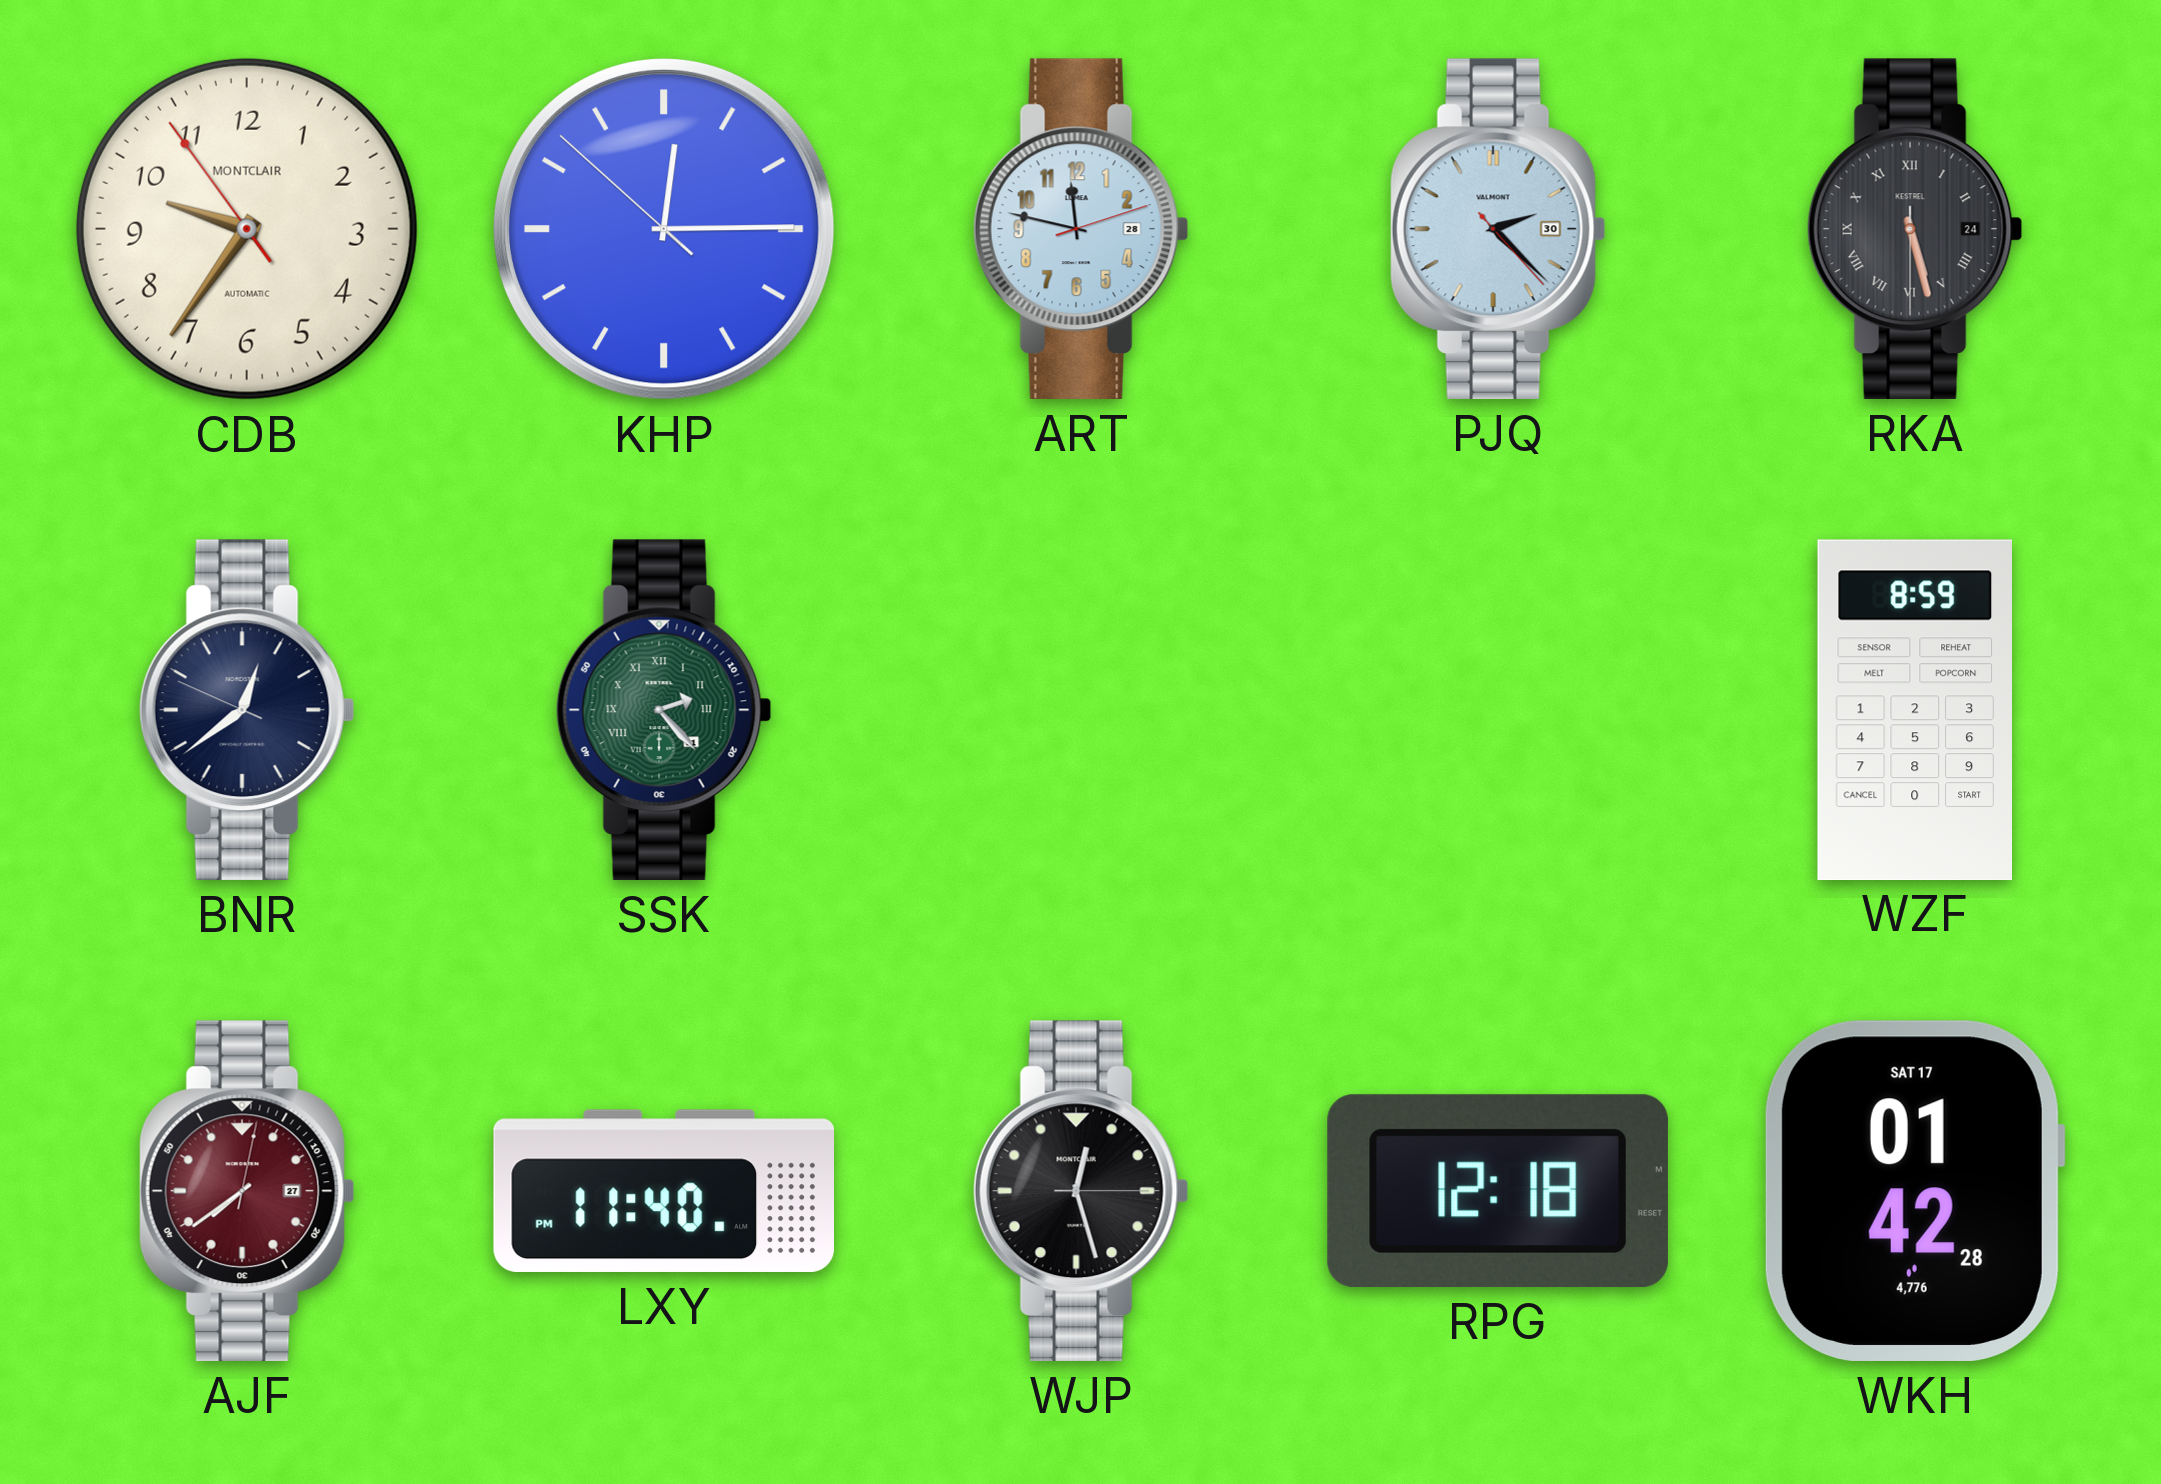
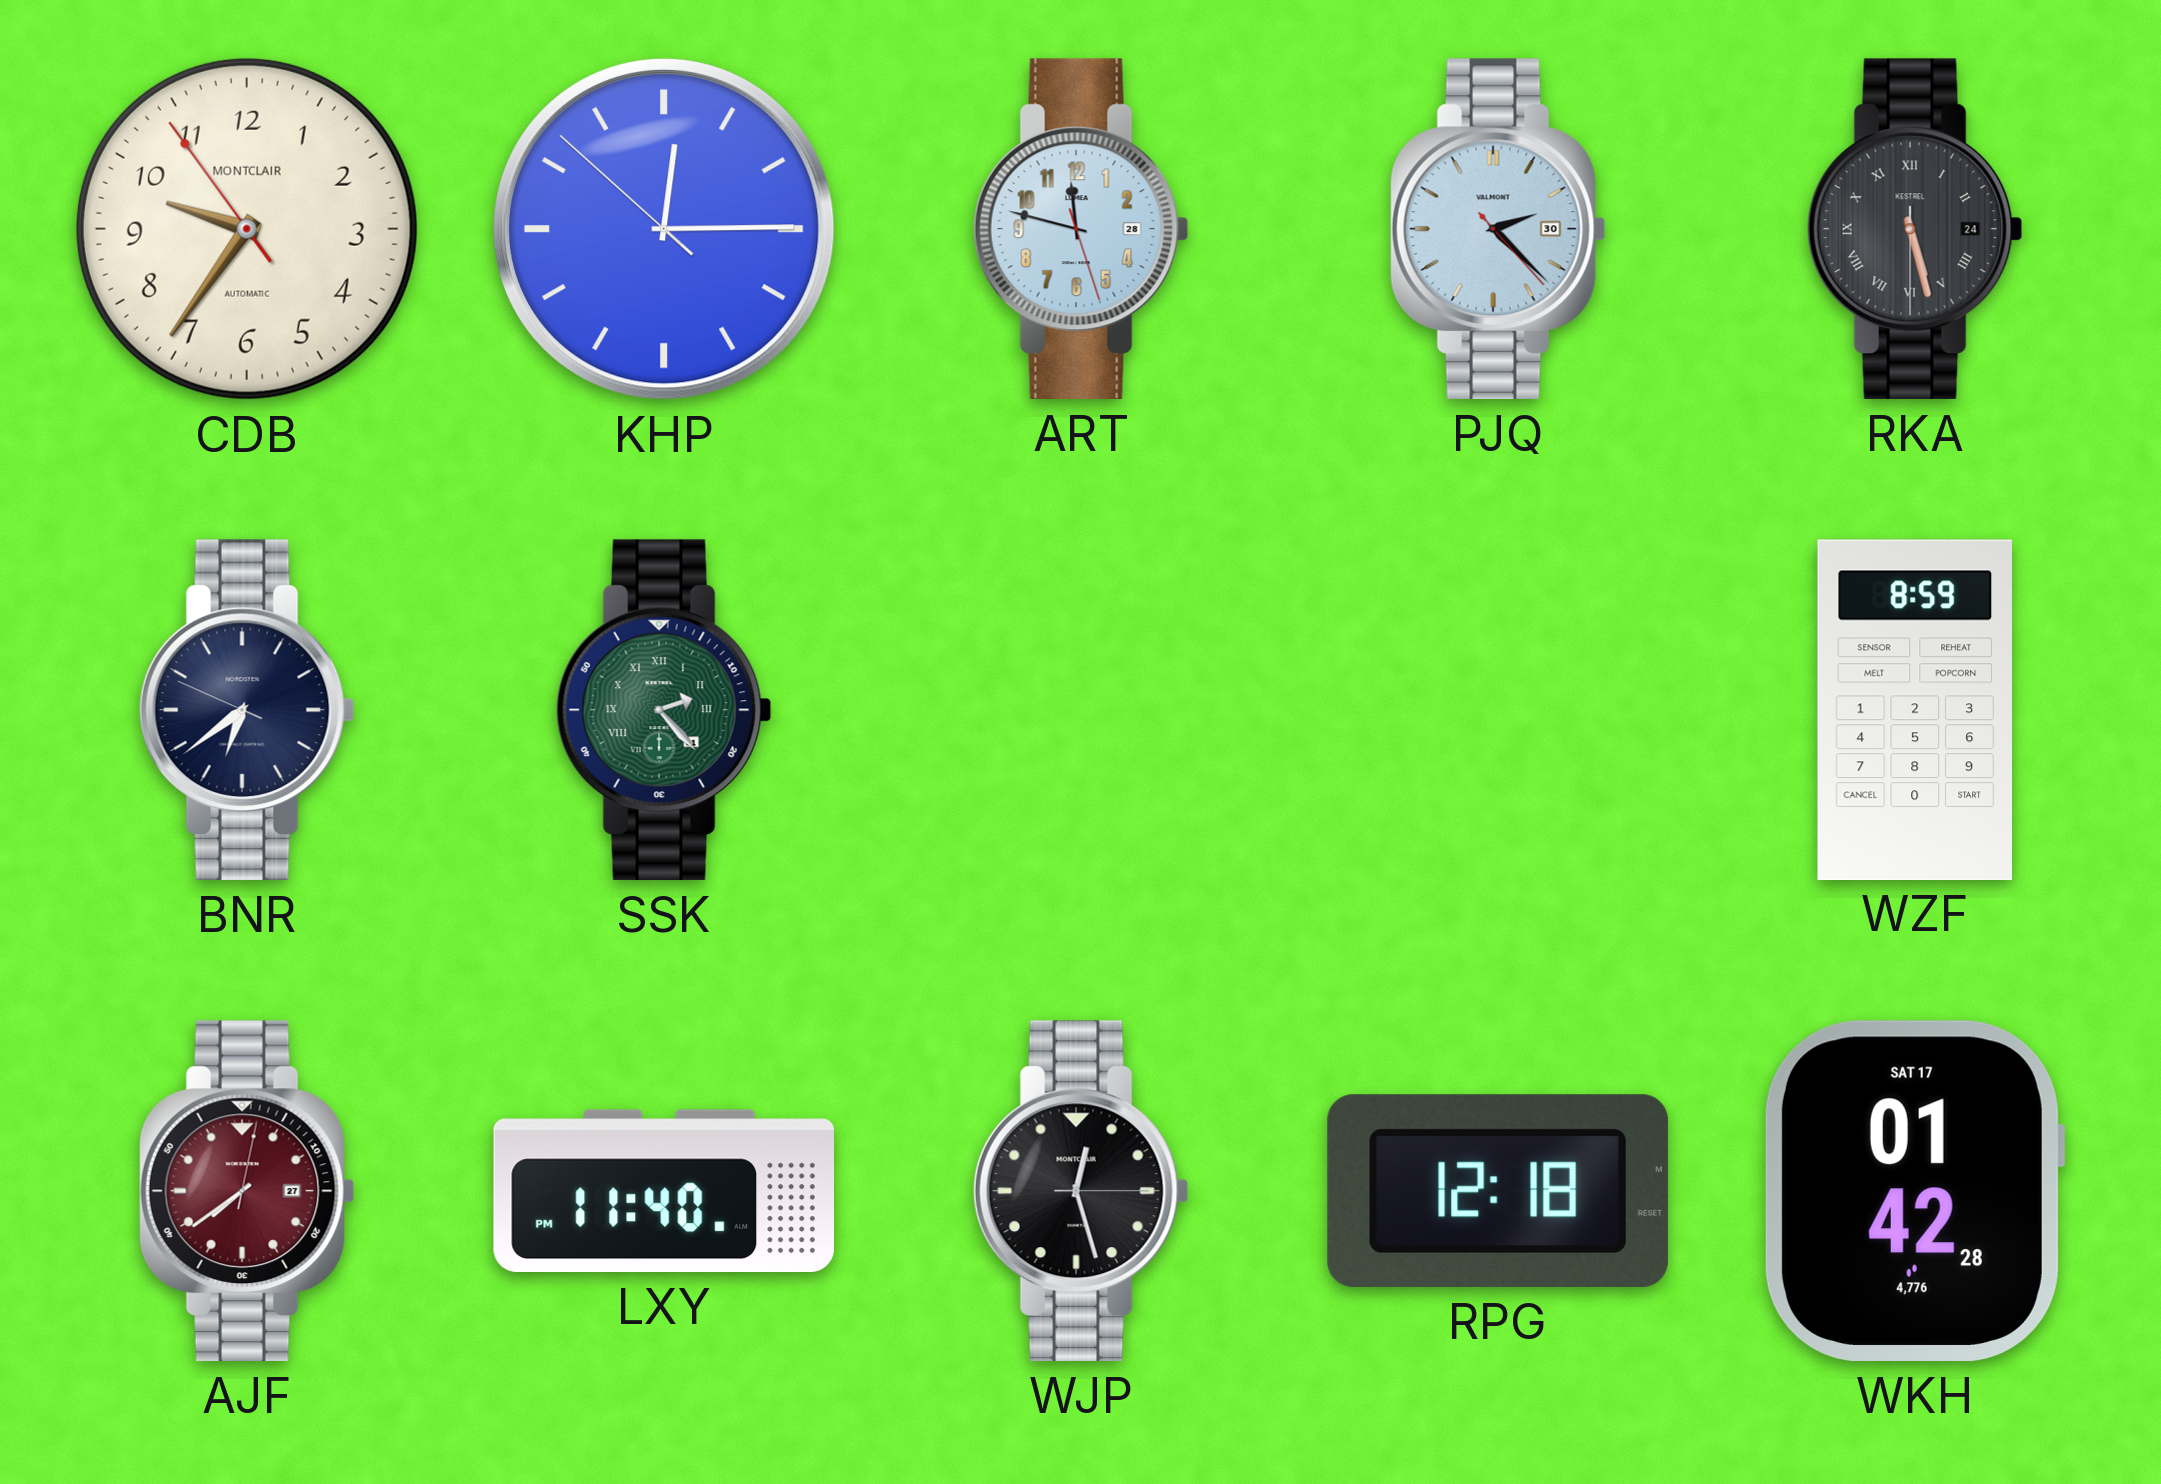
ART: 11:47:12 -> 11:47:27 (1081, 229)
BNR: 12:38 -> 6:38 (247, 710)
